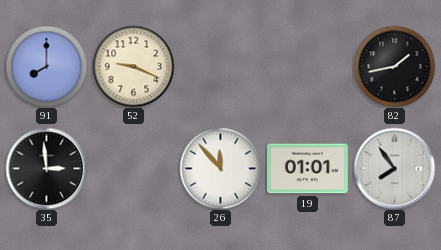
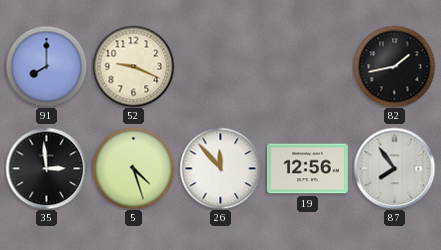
5: none -> 4:27 (133, 168)
19: 01:01 -> 12:56 (307, 169)
